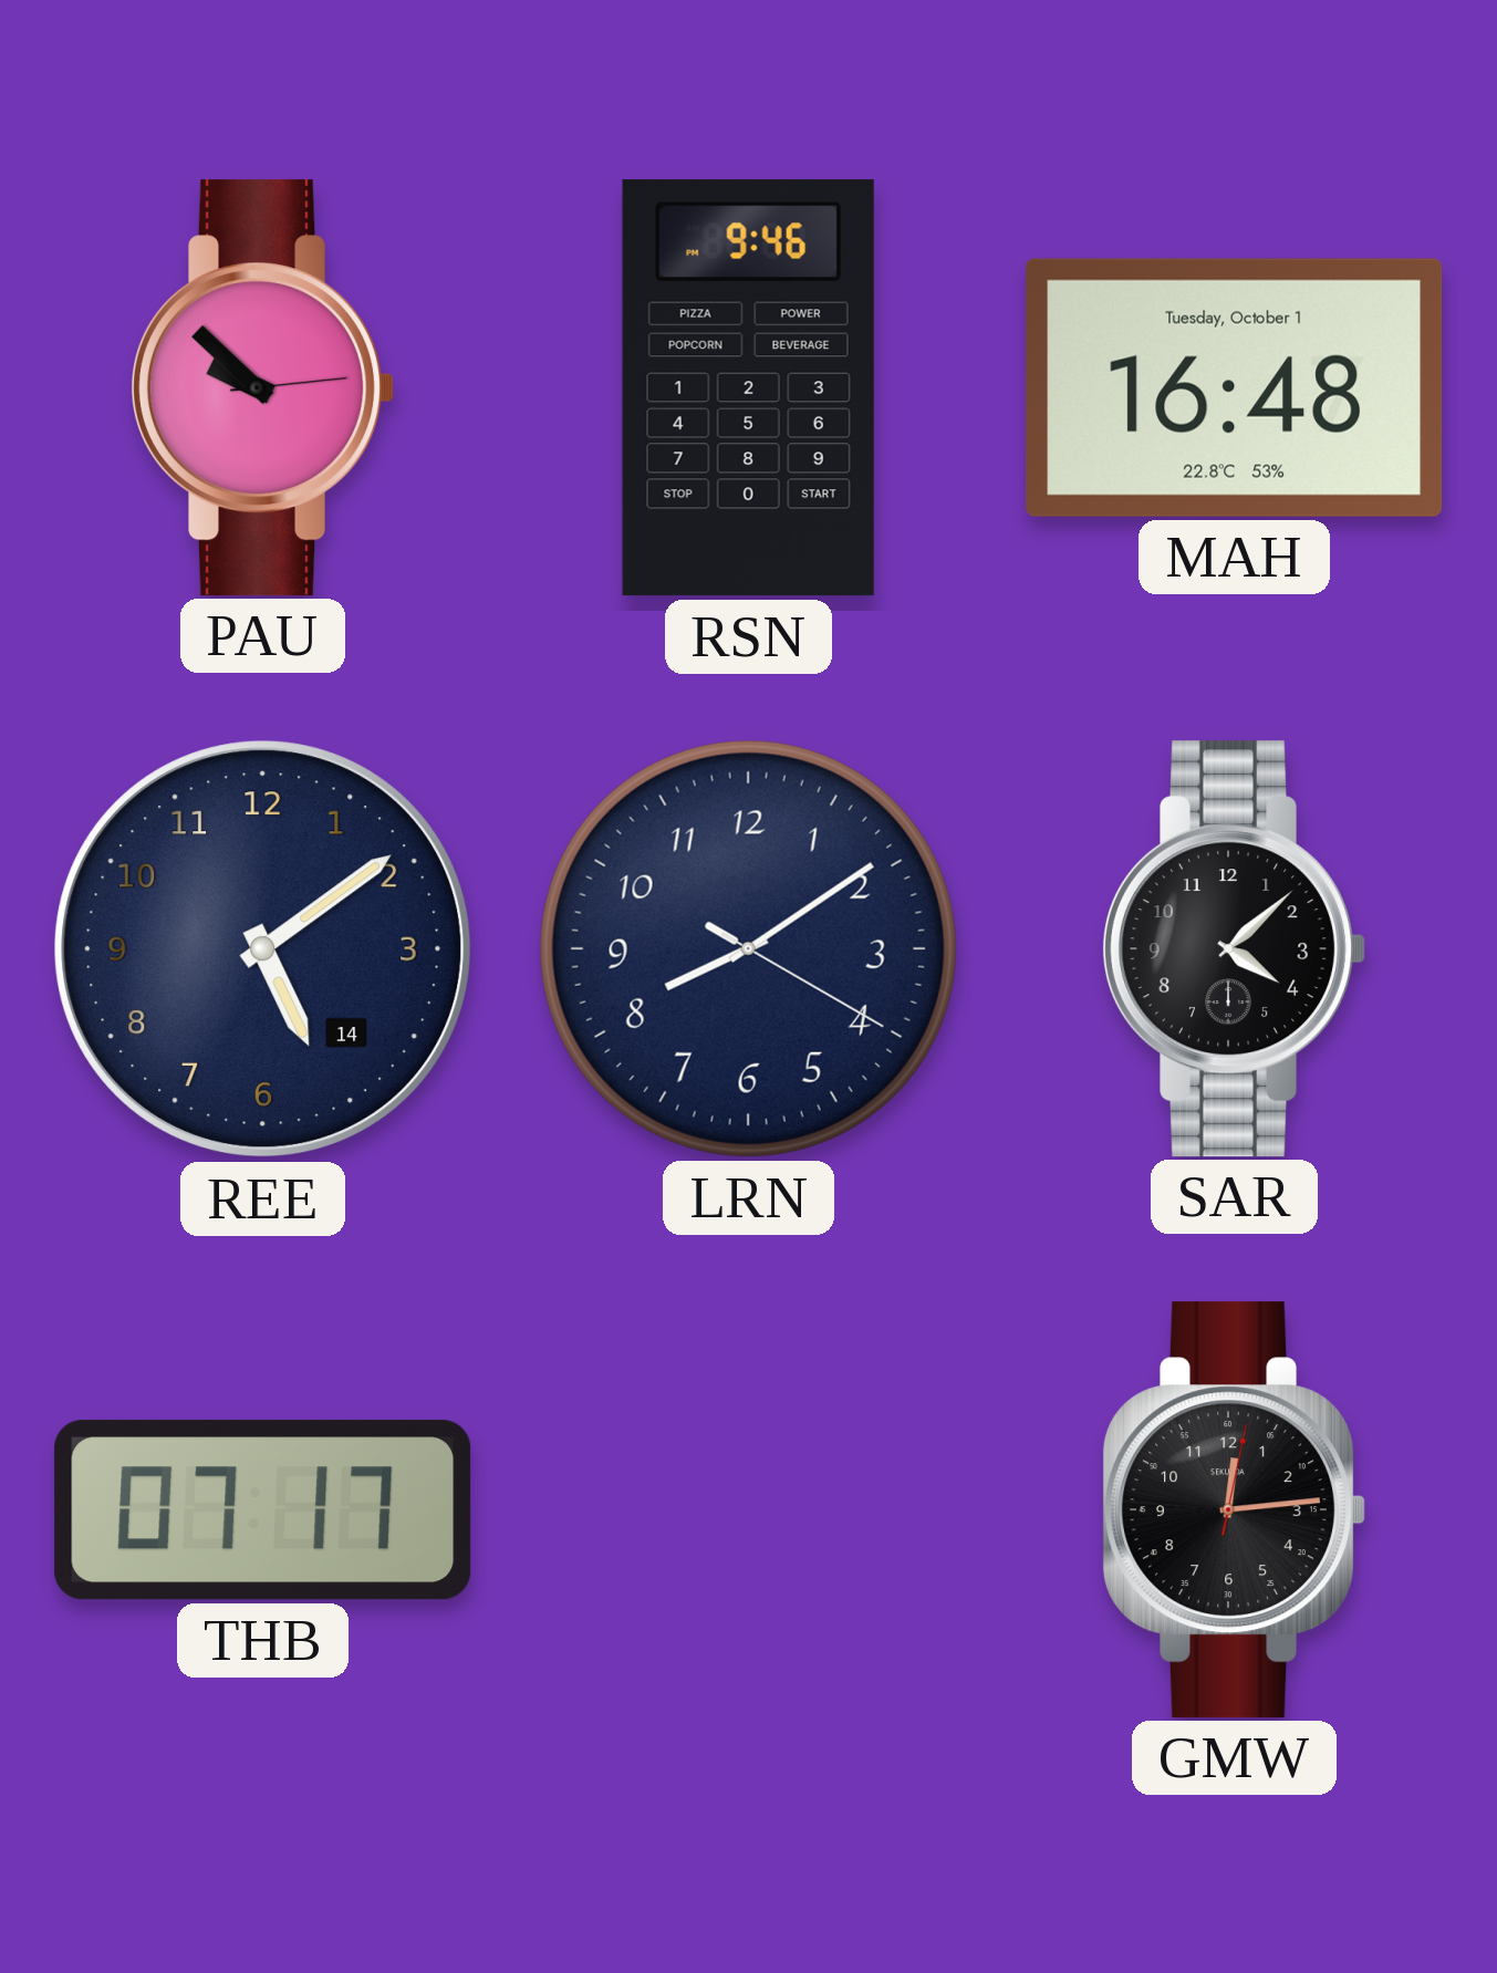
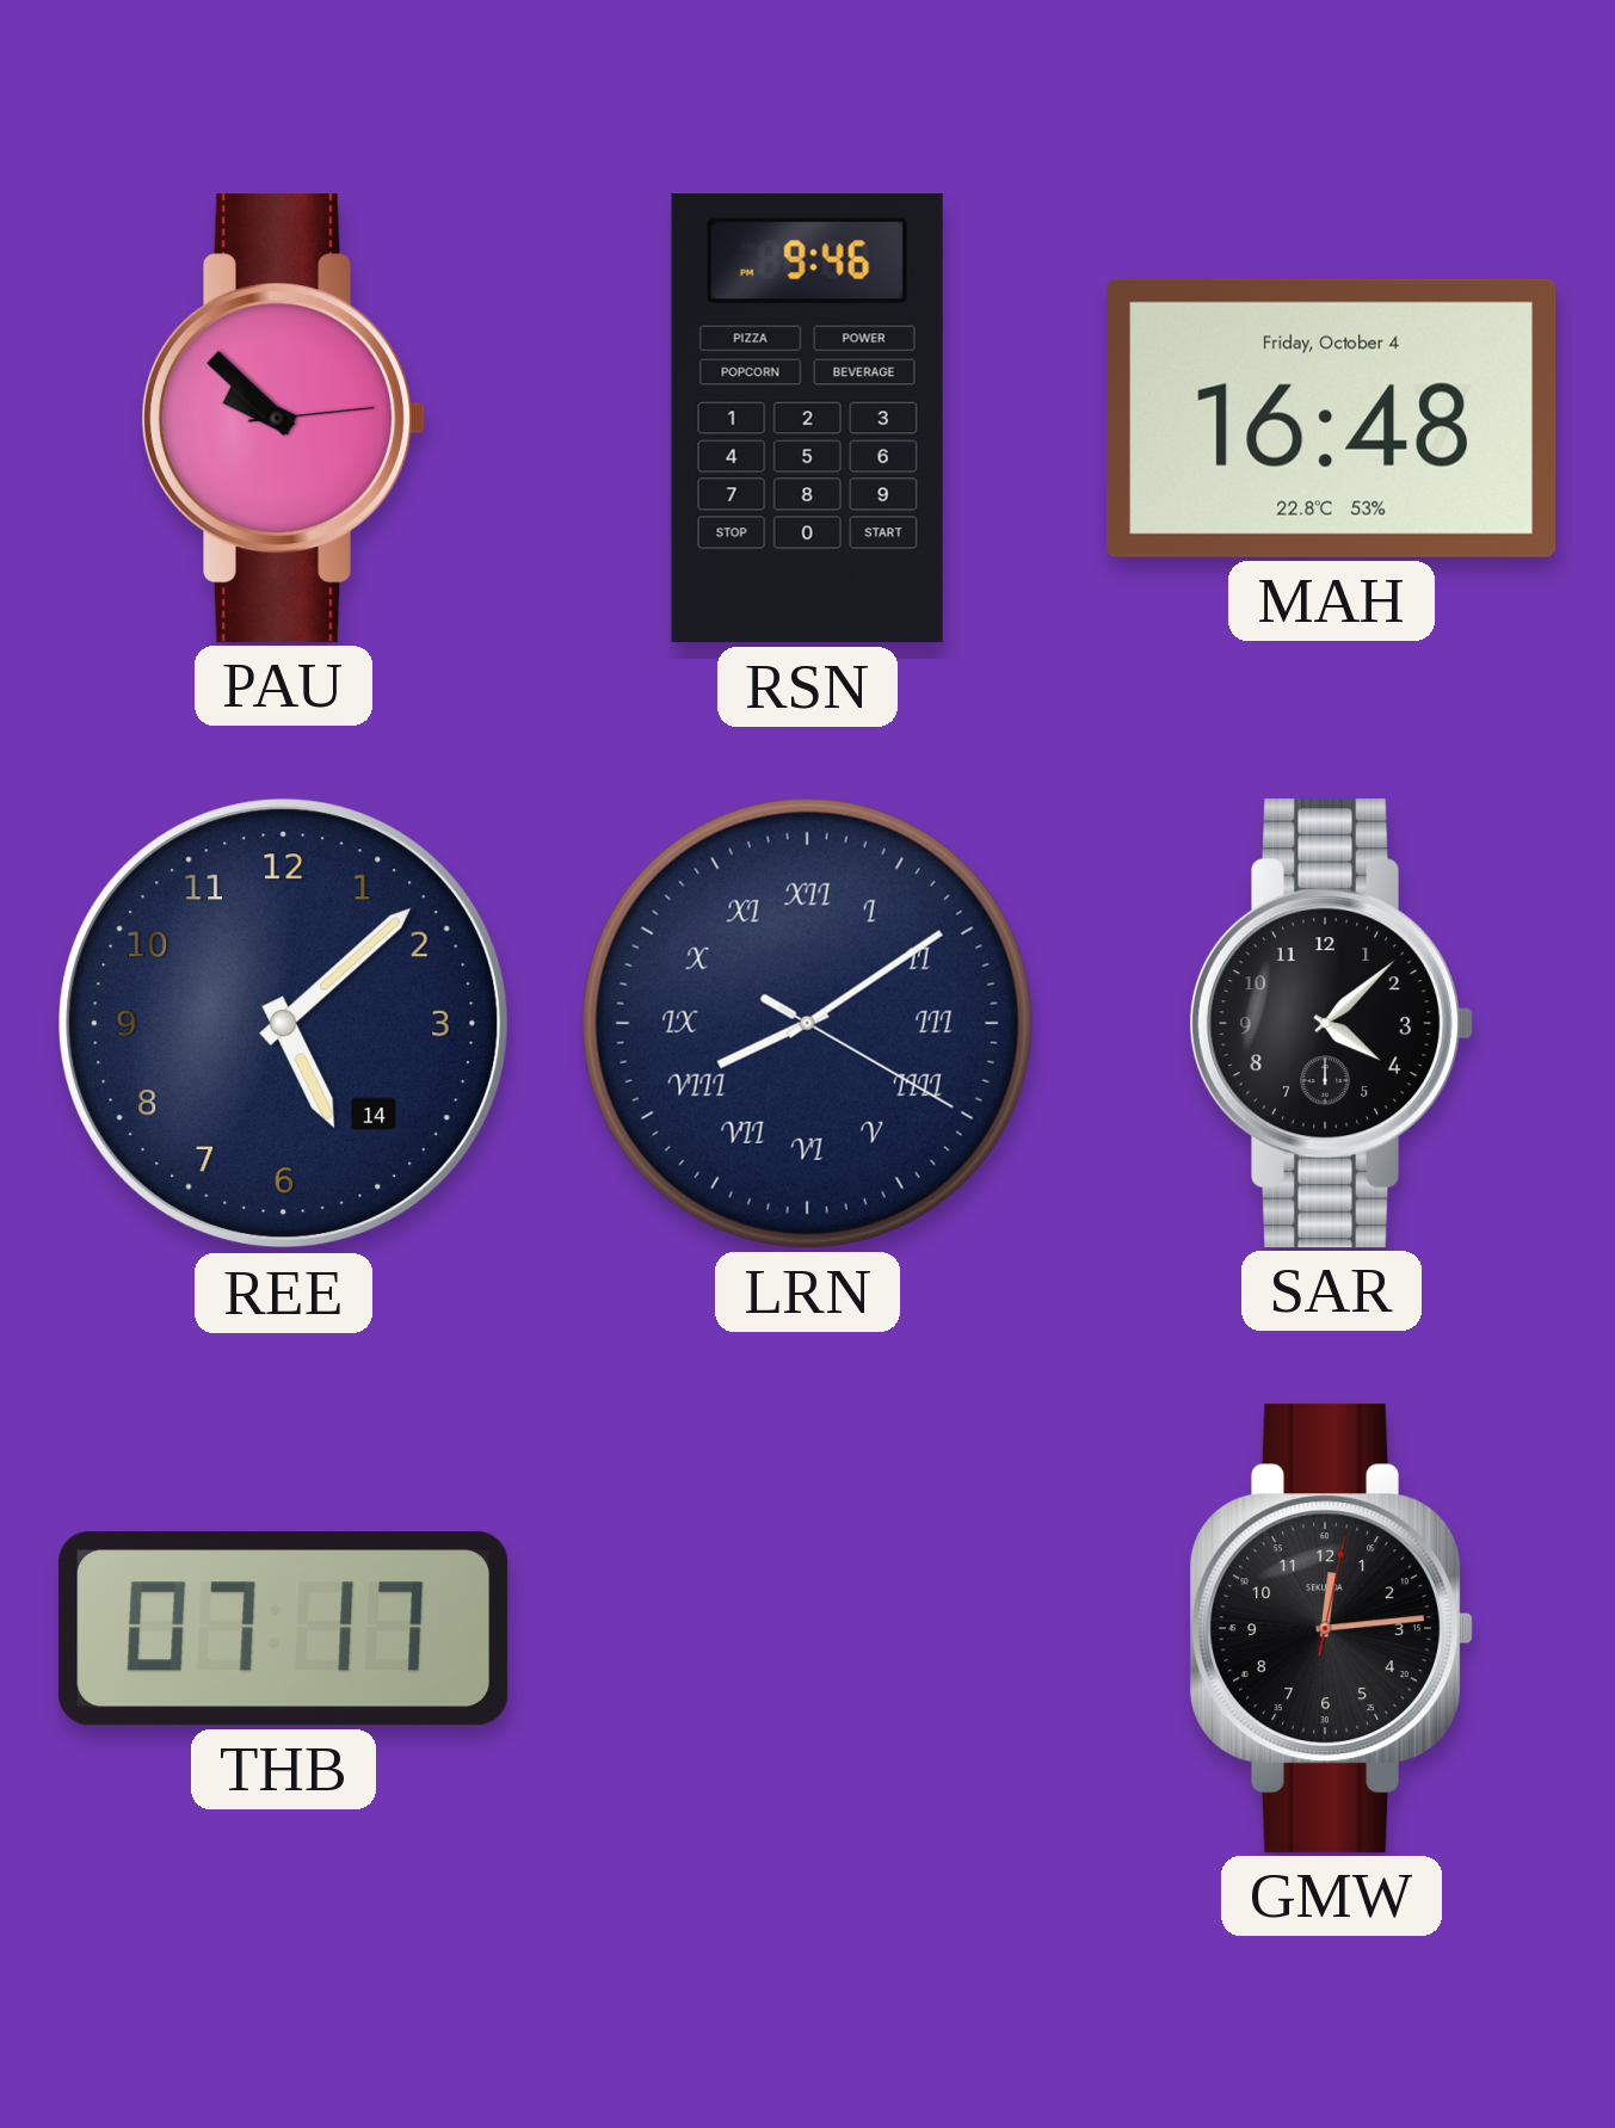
MAH date: Tuesday, October 1 -> Friday, October 4 (1332, 418)
REE: 5:09 -> 5:08 (284, 1024)
LRN numerals: Arabic -> Roman (807, 1023)
